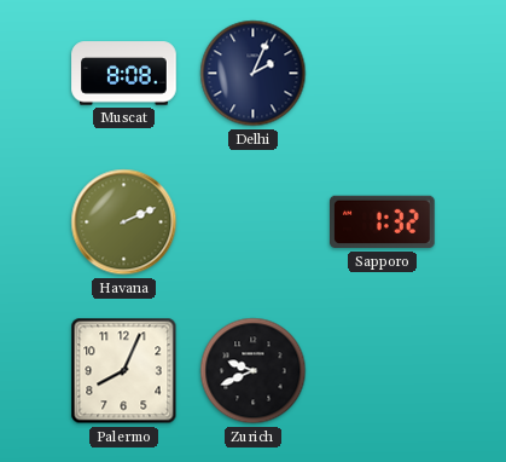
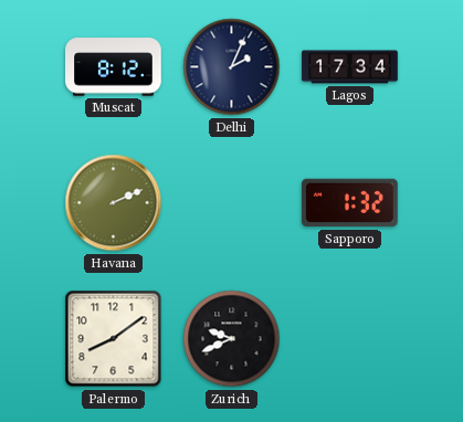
Muscat: 8:08 -> 8:12 (114, 67)
Lagos: none -> 17:34 (350, 67)
Palermo: 8:04 -> 8:09 (114, 339)
